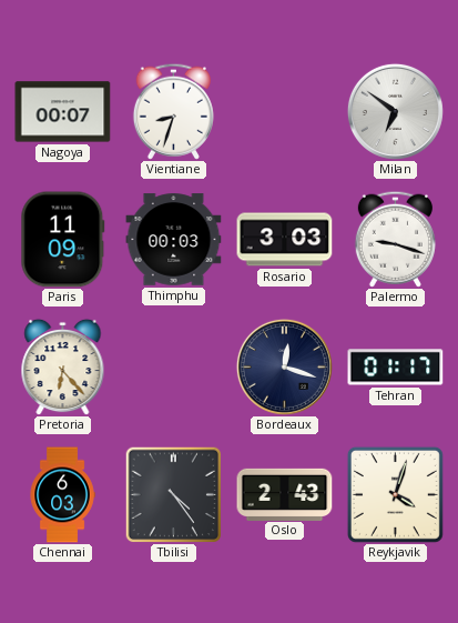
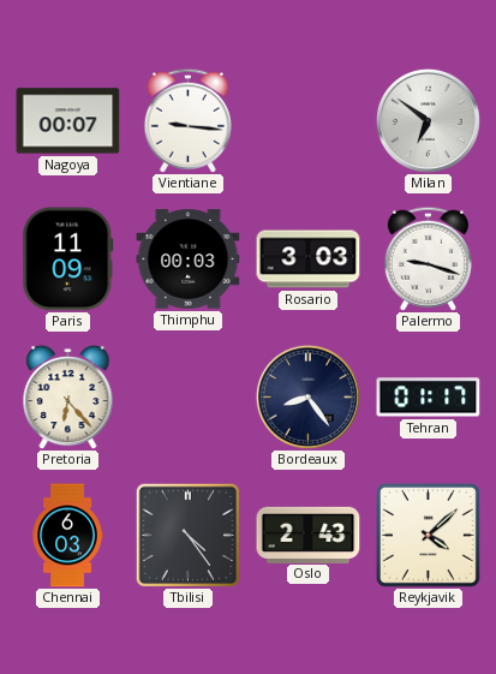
Vientiane: 8:33 -> 9:16 (187, 120)
Bordeaux: 12:18 -> 8:24 (307, 396)
Reykjavik: 4:03 -> 4:08 (428, 535)
